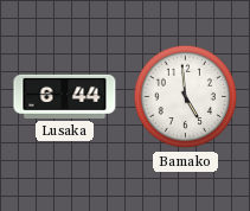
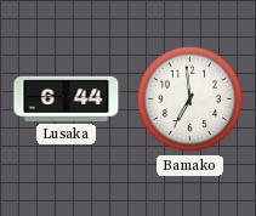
Bamako: 4:59 -> 6:59 (190, 100)
